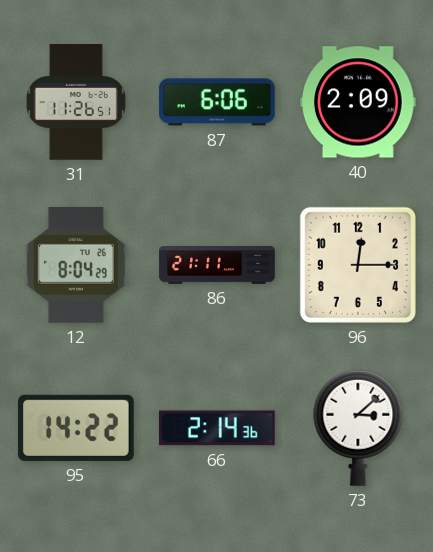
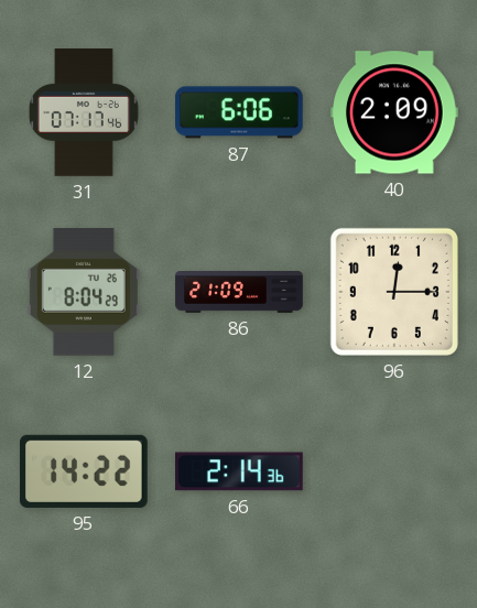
31: 11:26 -> 07:17 (84, 112)
86: 21:11 -> 21:09 (239, 292)
73: 3:08 -> none (358, 428)
